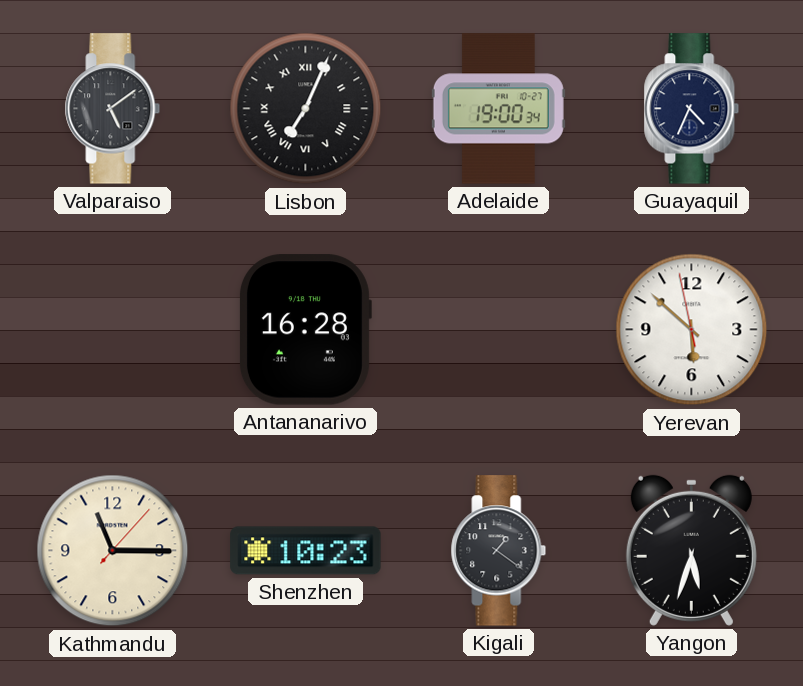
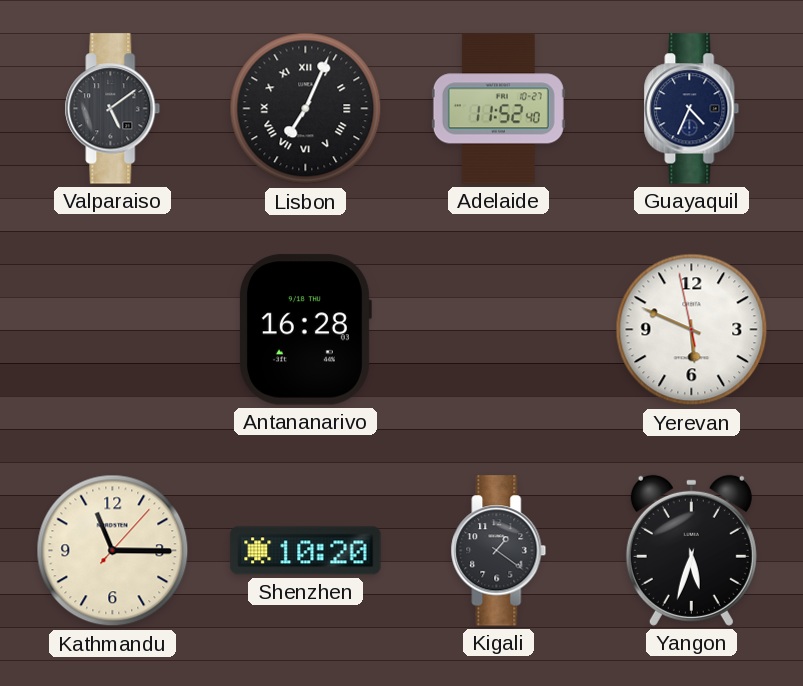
Adelaide: 19:00 -> 11:52 (498, 109)
Yerevan: 5:51 -> 5:48 (692, 330)
Shenzhen: 10:23 -> 10:20 (306, 551)
